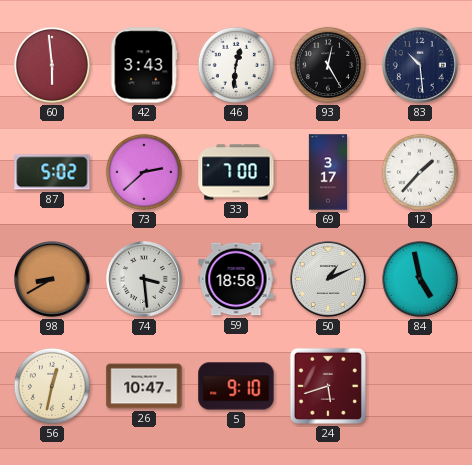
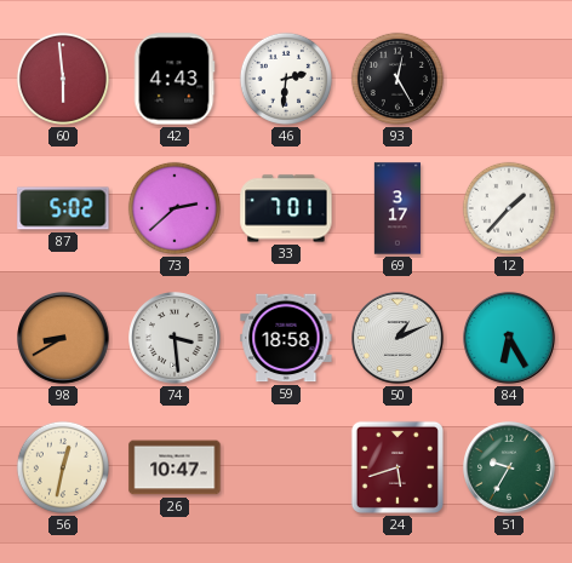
42: 3:43 -> 4:43 (175, 79)
46: 12:31 -> 2:31 (286, 79)
83: 10:29 -> none (421, 66)
33: 7:00 -> 7:01 (286, 208)
84: 4:58 -> 6:25 (510, 339)
5: 9:10 -> none (236, 386)
51: none -> 9:35 (510, 469)
